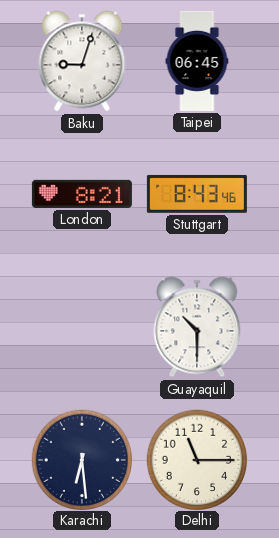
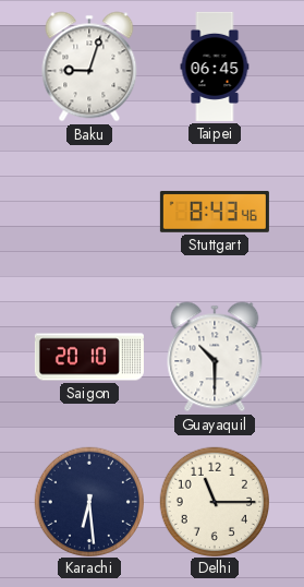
London: 8:21 -> none (82, 194)
Saigon: none -> 20:10 (89, 357)
